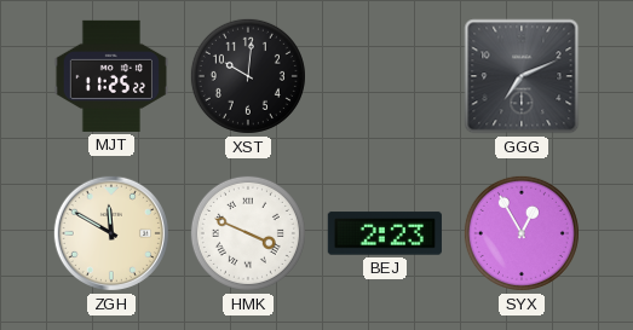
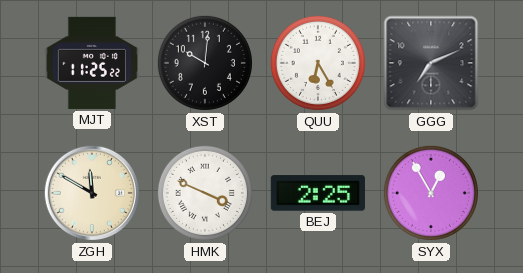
QUU: none -> 6:25 (318, 63)
BEJ: 2:23 -> 2:25 (318, 193)
